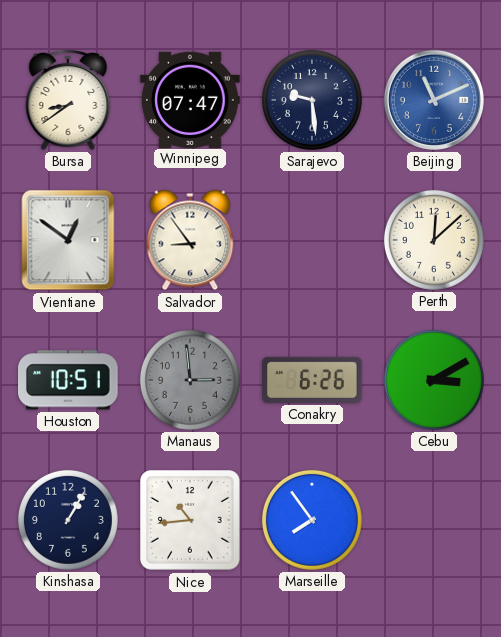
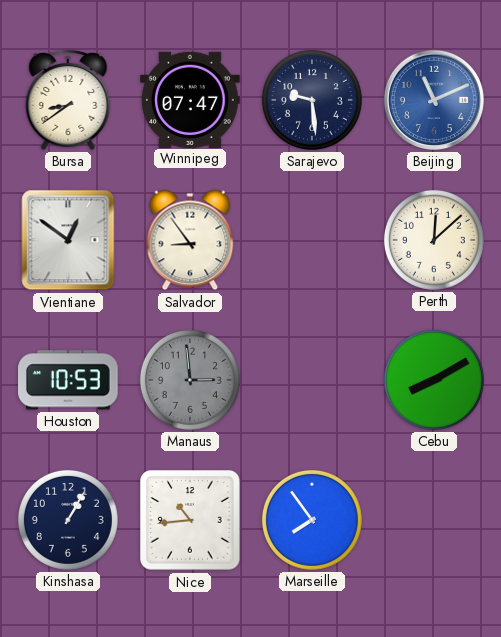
Houston: 10:51 -> 10:53 (69, 380)
Conakry: 6:26 -> none (312, 380)
Cebu: 3:10 -> 8:10 (434, 380)
